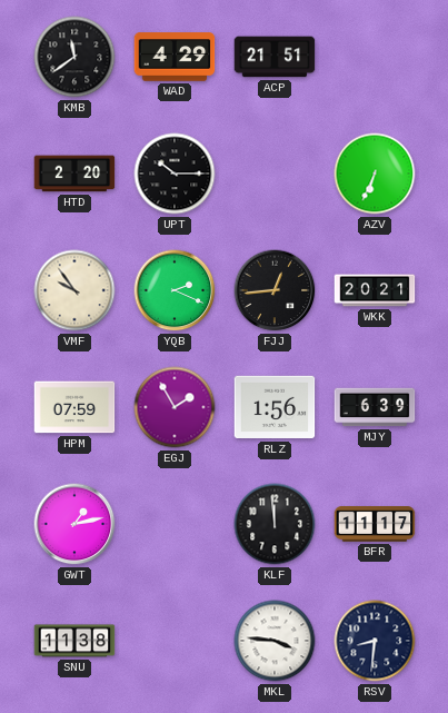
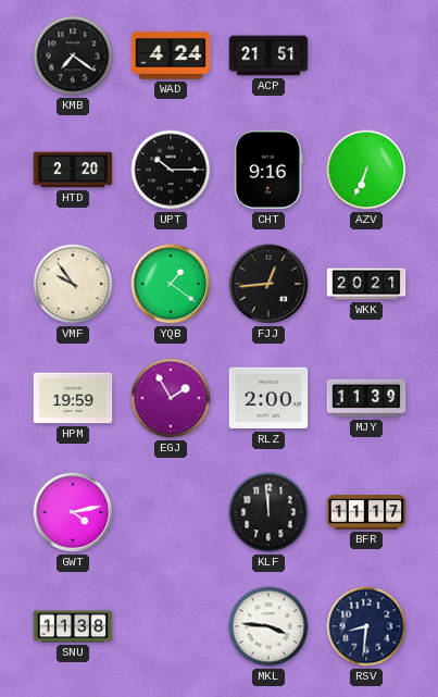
KMB: 11:39 -> 7:21 (73, 55)
WAD: 4:29 -> 4:24 (171, 55)
CHT: none -> 9:16 (268, 170)
YQB: 2:19 -> 1:21 (171, 284)
HPM: 07:59 -> 19:59 (73, 398)
RLZ: 1:56 -> 2:00 (268, 398)
MJY: 6:39 -> 11:39 (366, 398)
GWT: 1:13 -> 4:13 (73, 512)
